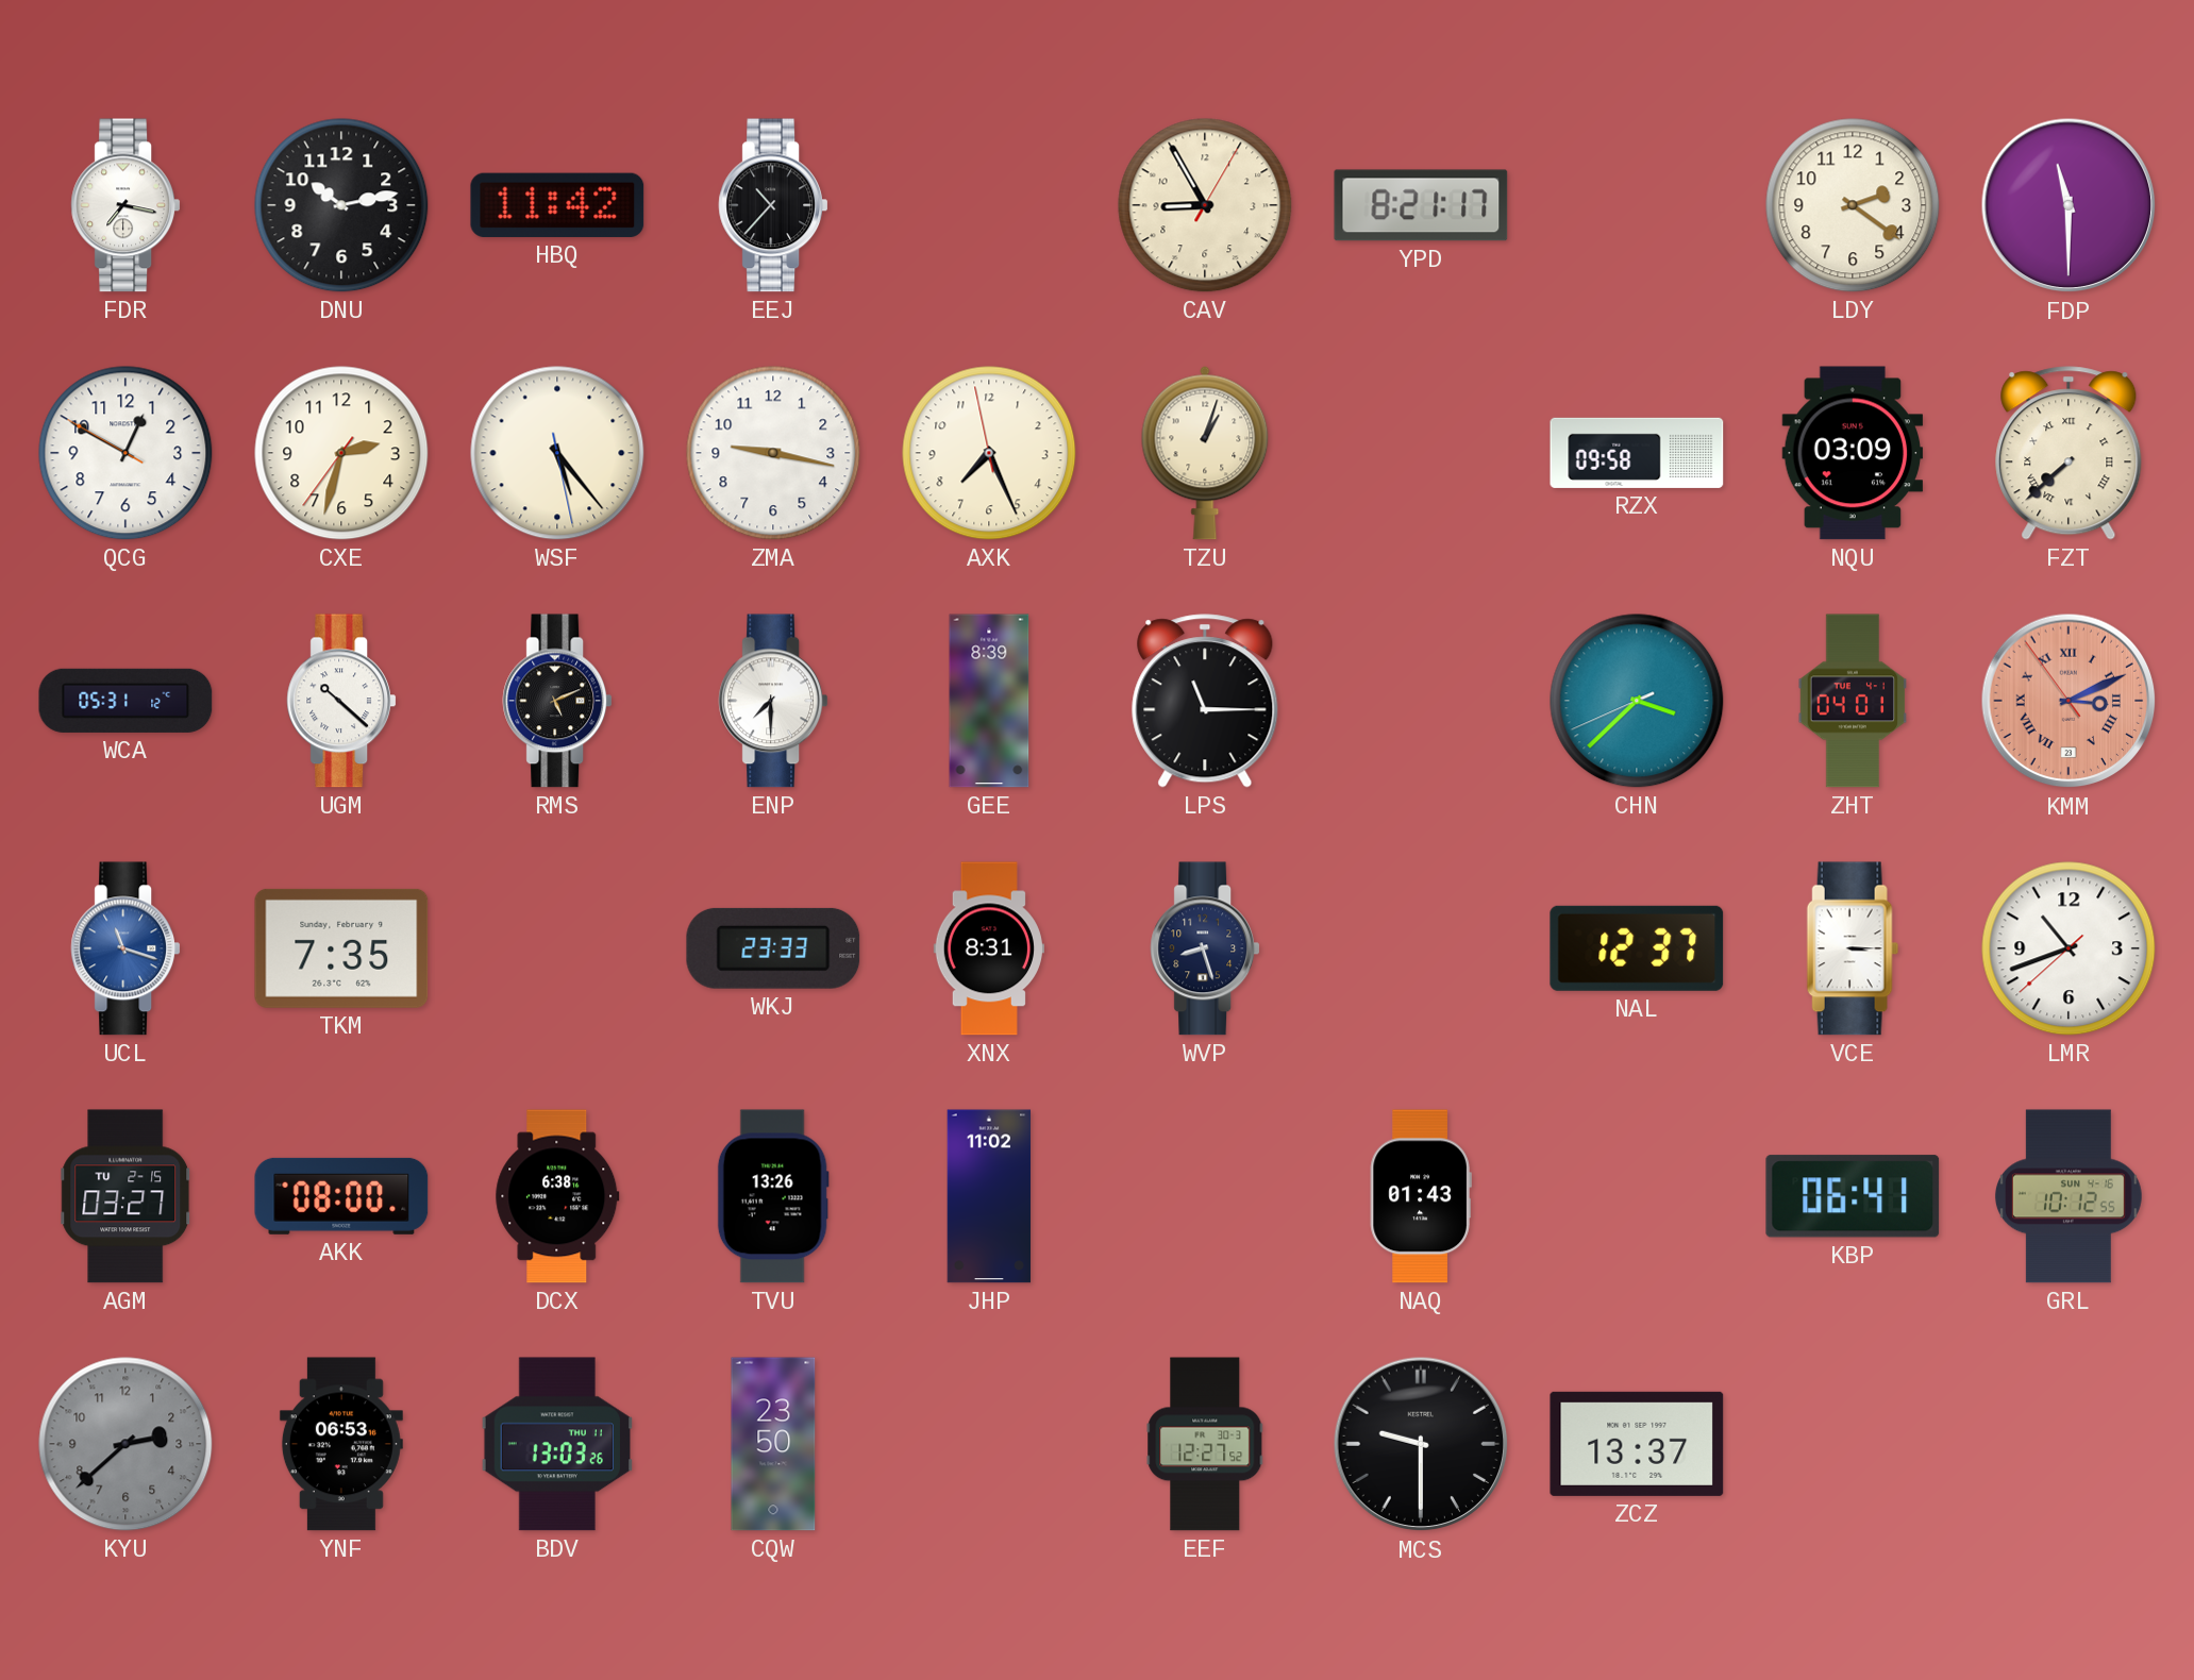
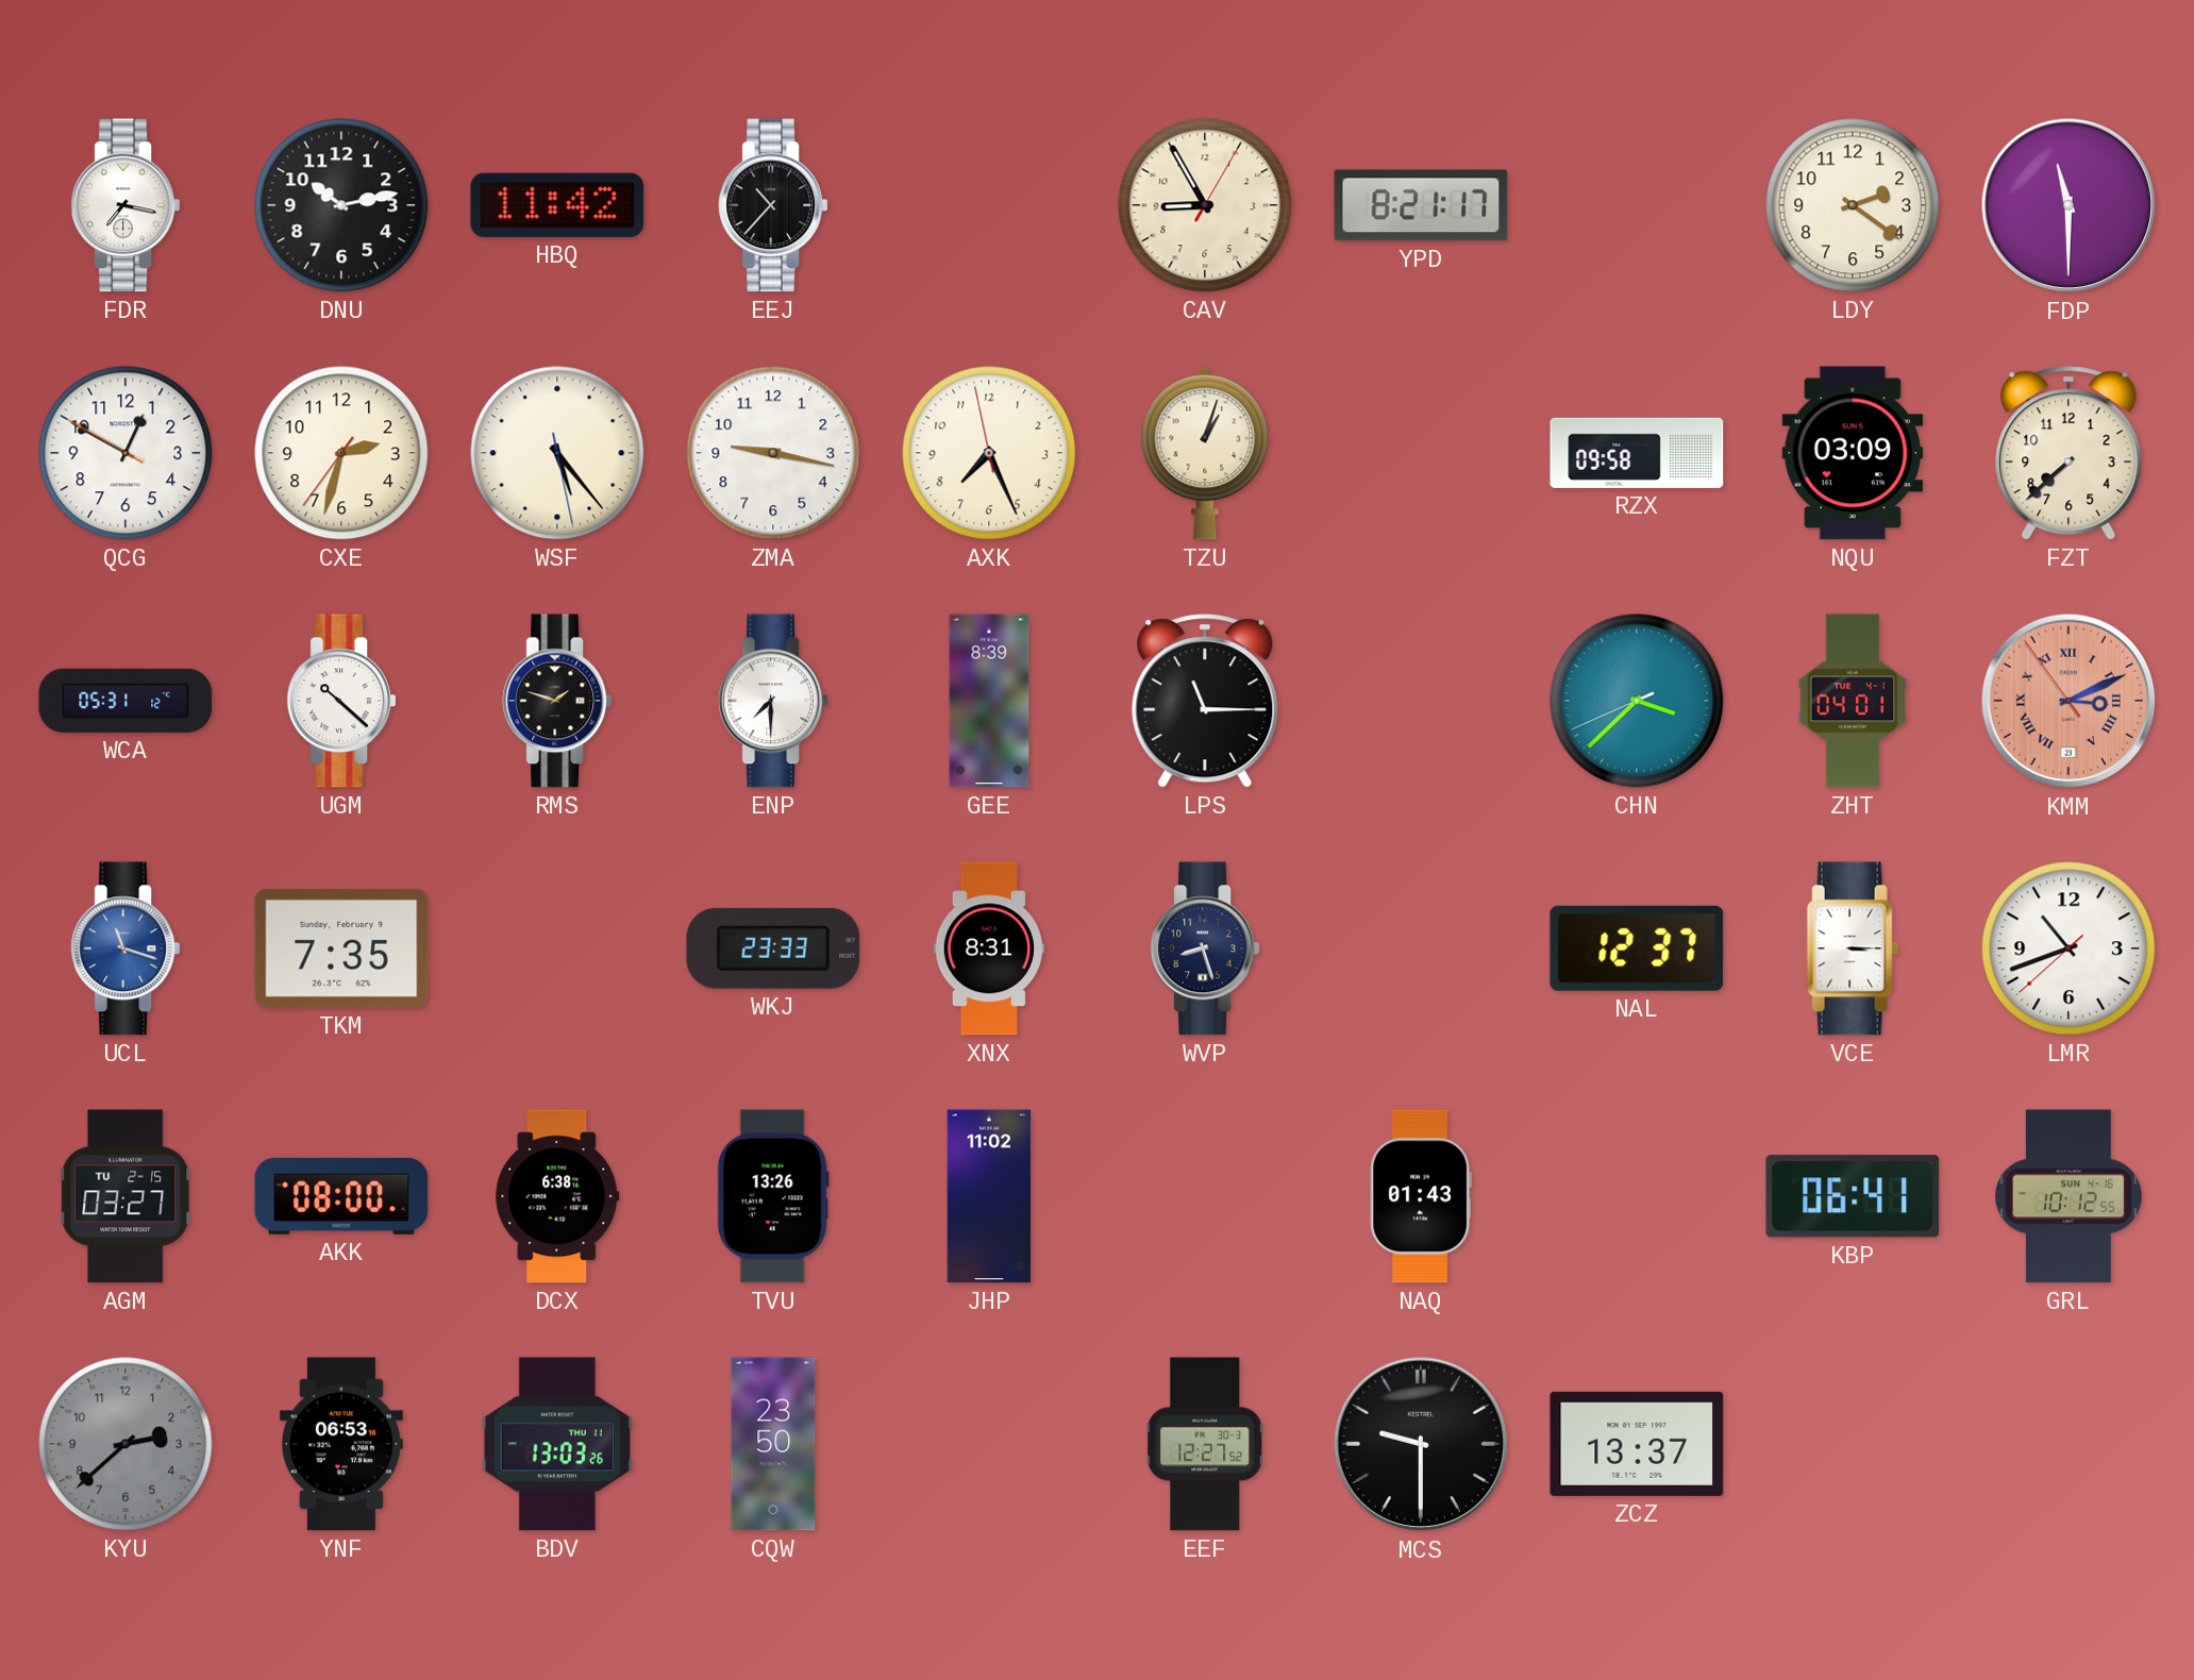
FZT numerals: Roman -> Arabic (2069, 453)
RMS: 5:11 -> 1:48 (557, 701)
